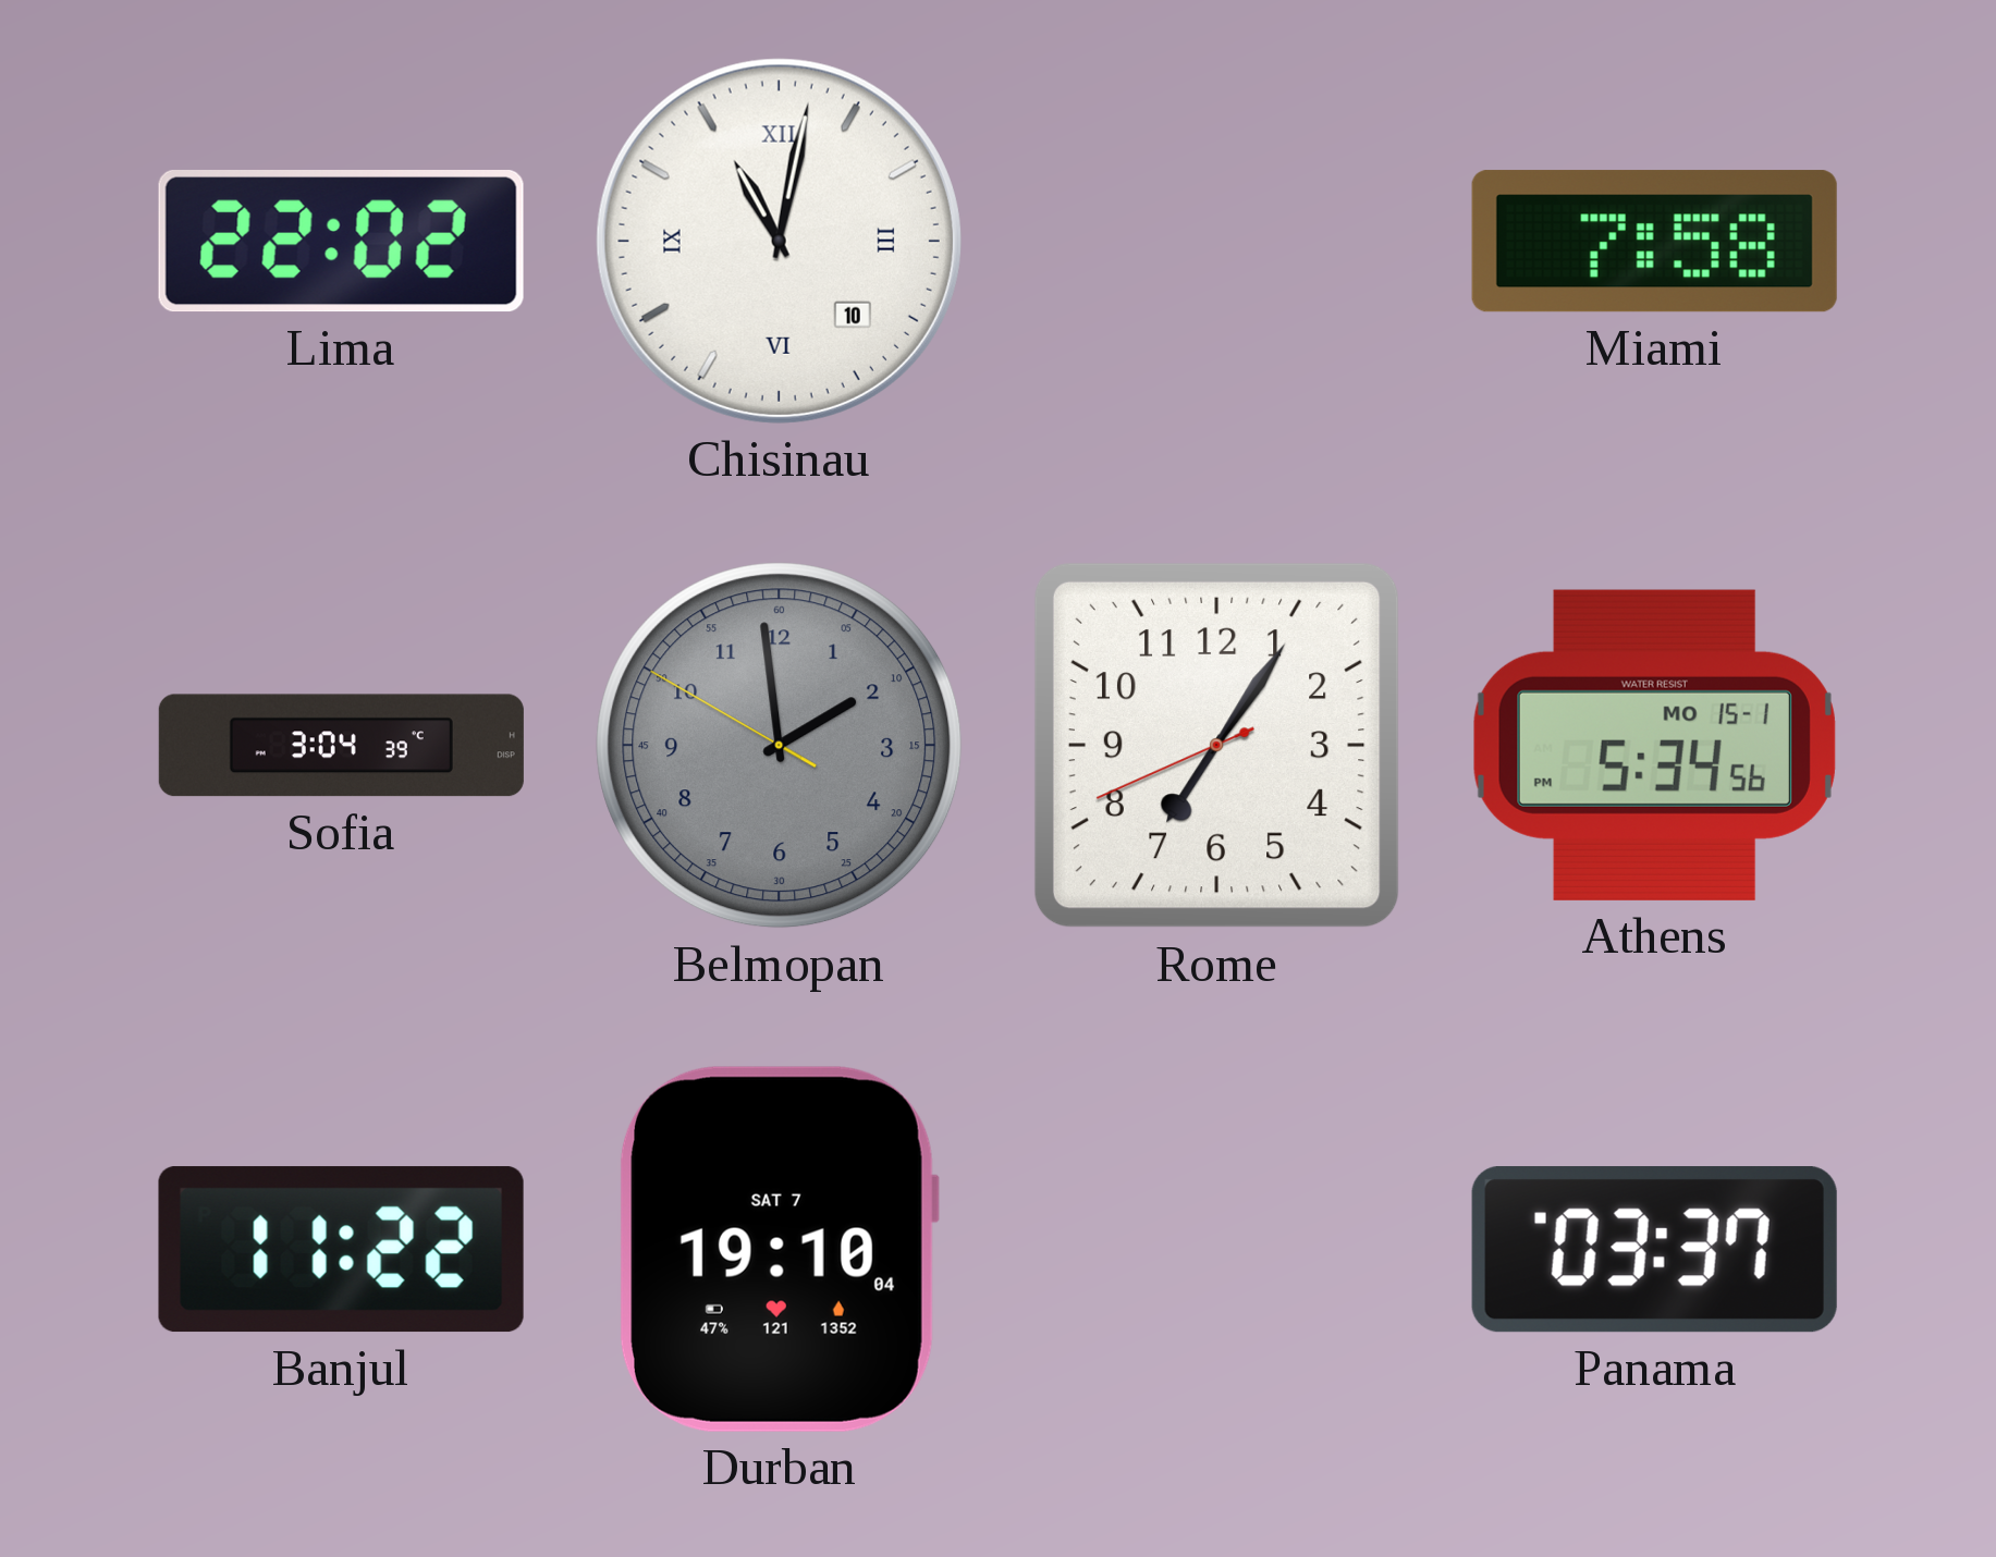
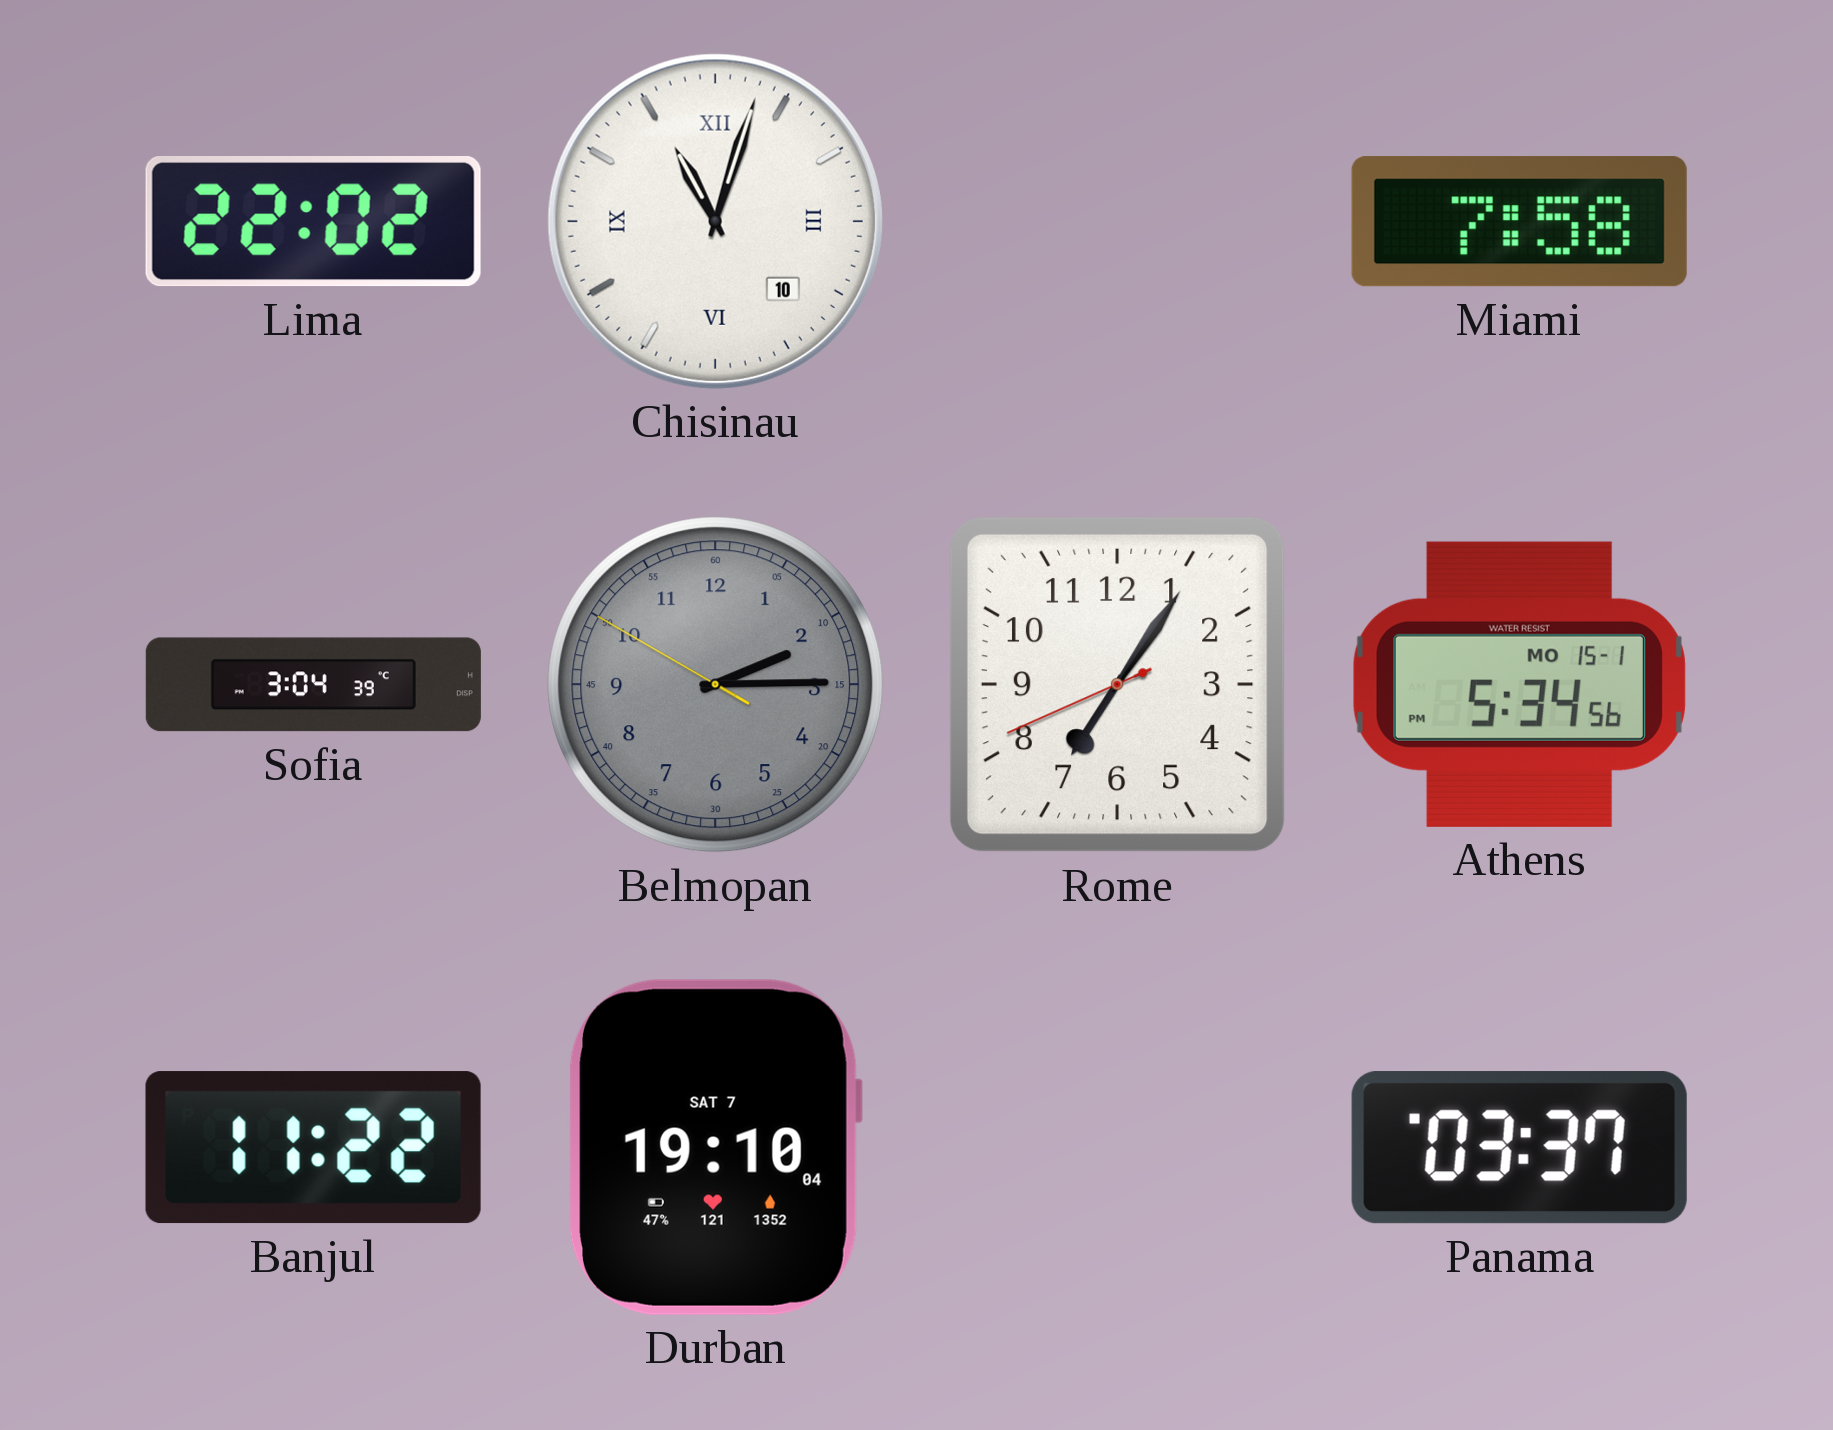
Chisinau: 11:02 -> 11:03 (715, 221)
Belmopan: 1:58 -> 2:14 (716, 685)
